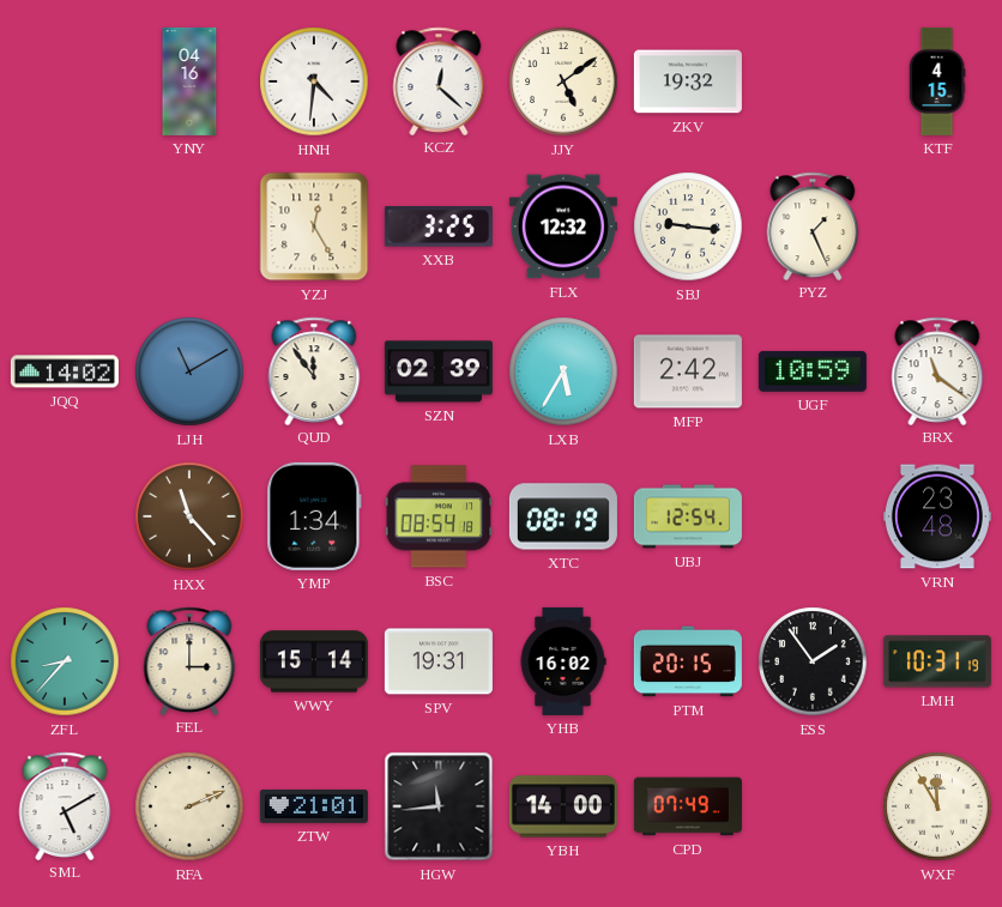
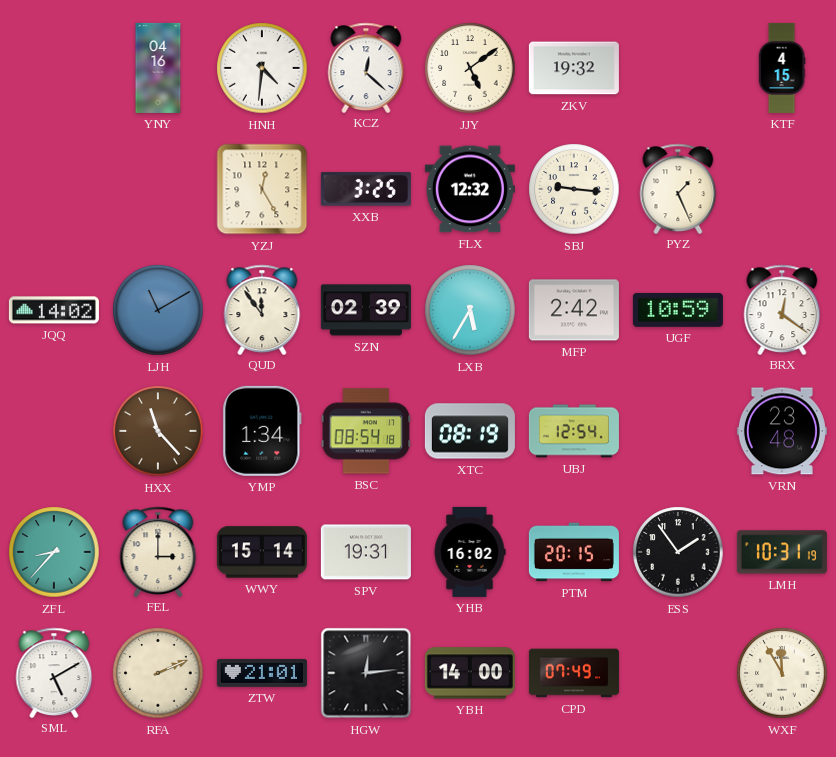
BRX: 11:21 -> 12:21 (782, 309)
HGW: 11:44 -> 12:14 (366, 673)
